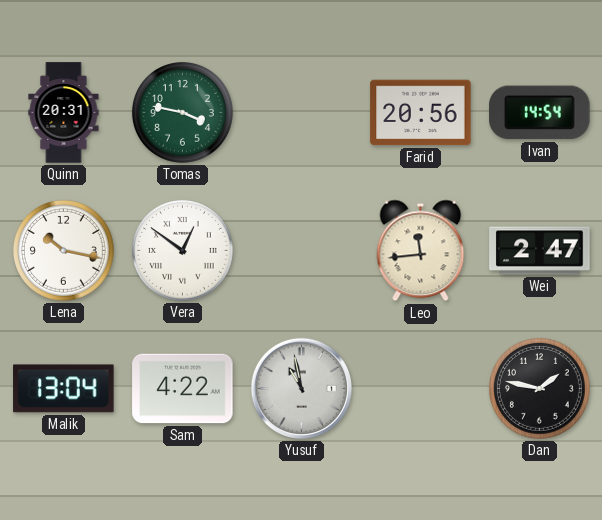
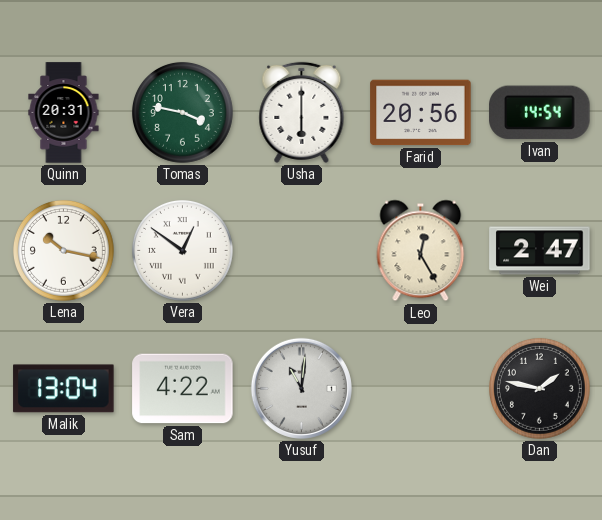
Usha: none -> 6:00 (302, 112)
Leo: 11:44 -> 12:25 (421, 251)
Yusuf: 10:58 -> 11:01 (301, 388)
